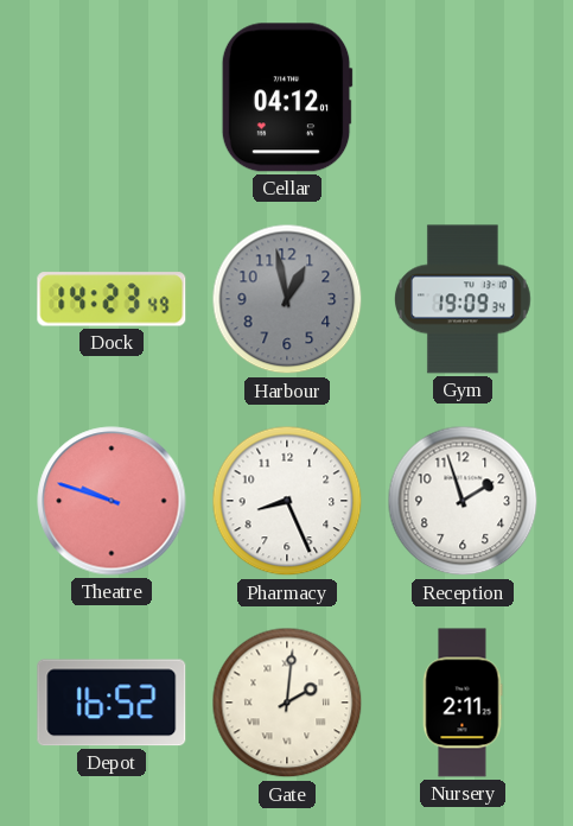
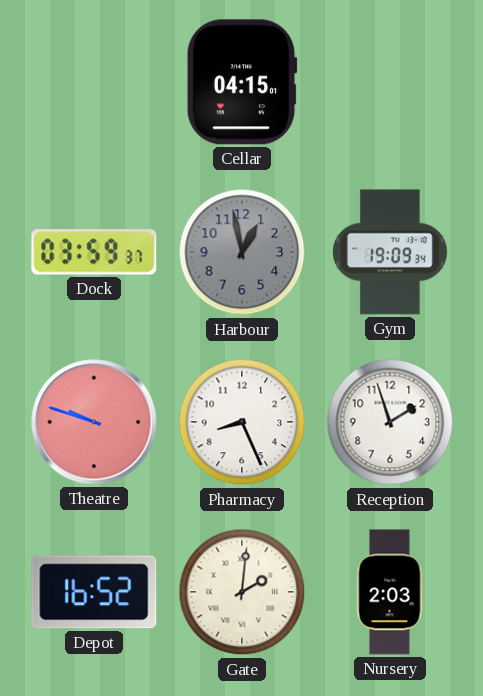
Cellar: 04:12 -> 04:15 (242, 82)
Dock: 14:23 -> 03:59 (94, 252)
Nursery: 2:11 -> 2:03 (390, 592)
